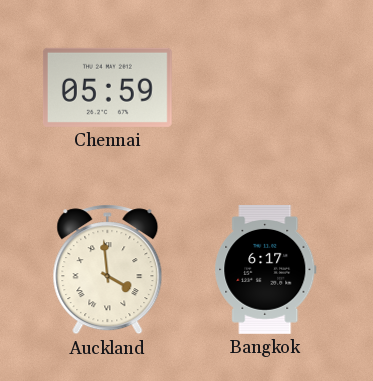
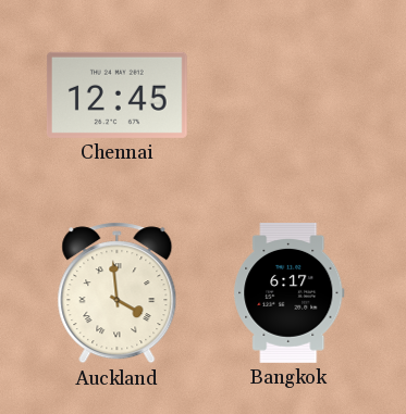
Chennai: 05:59 -> 12:45 (116, 95)
